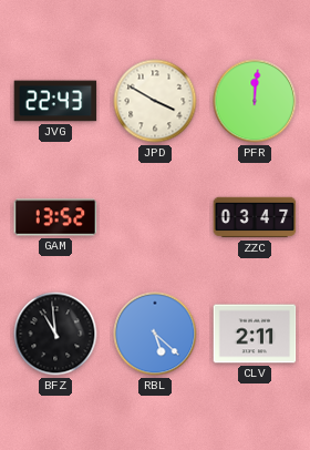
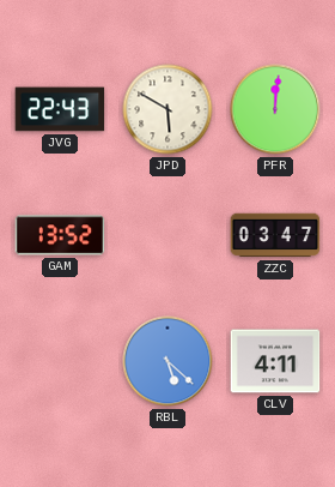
JPD: 3:50 -> 5:50 (167, 109)
BFZ: 10:59 -> none (55, 334)
CLV: 2:11 -> 4:11 (275, 361)
